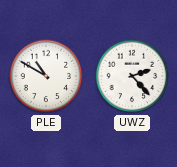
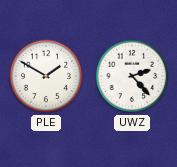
PLE: 10:50 -> 1:50 (46, 76)
